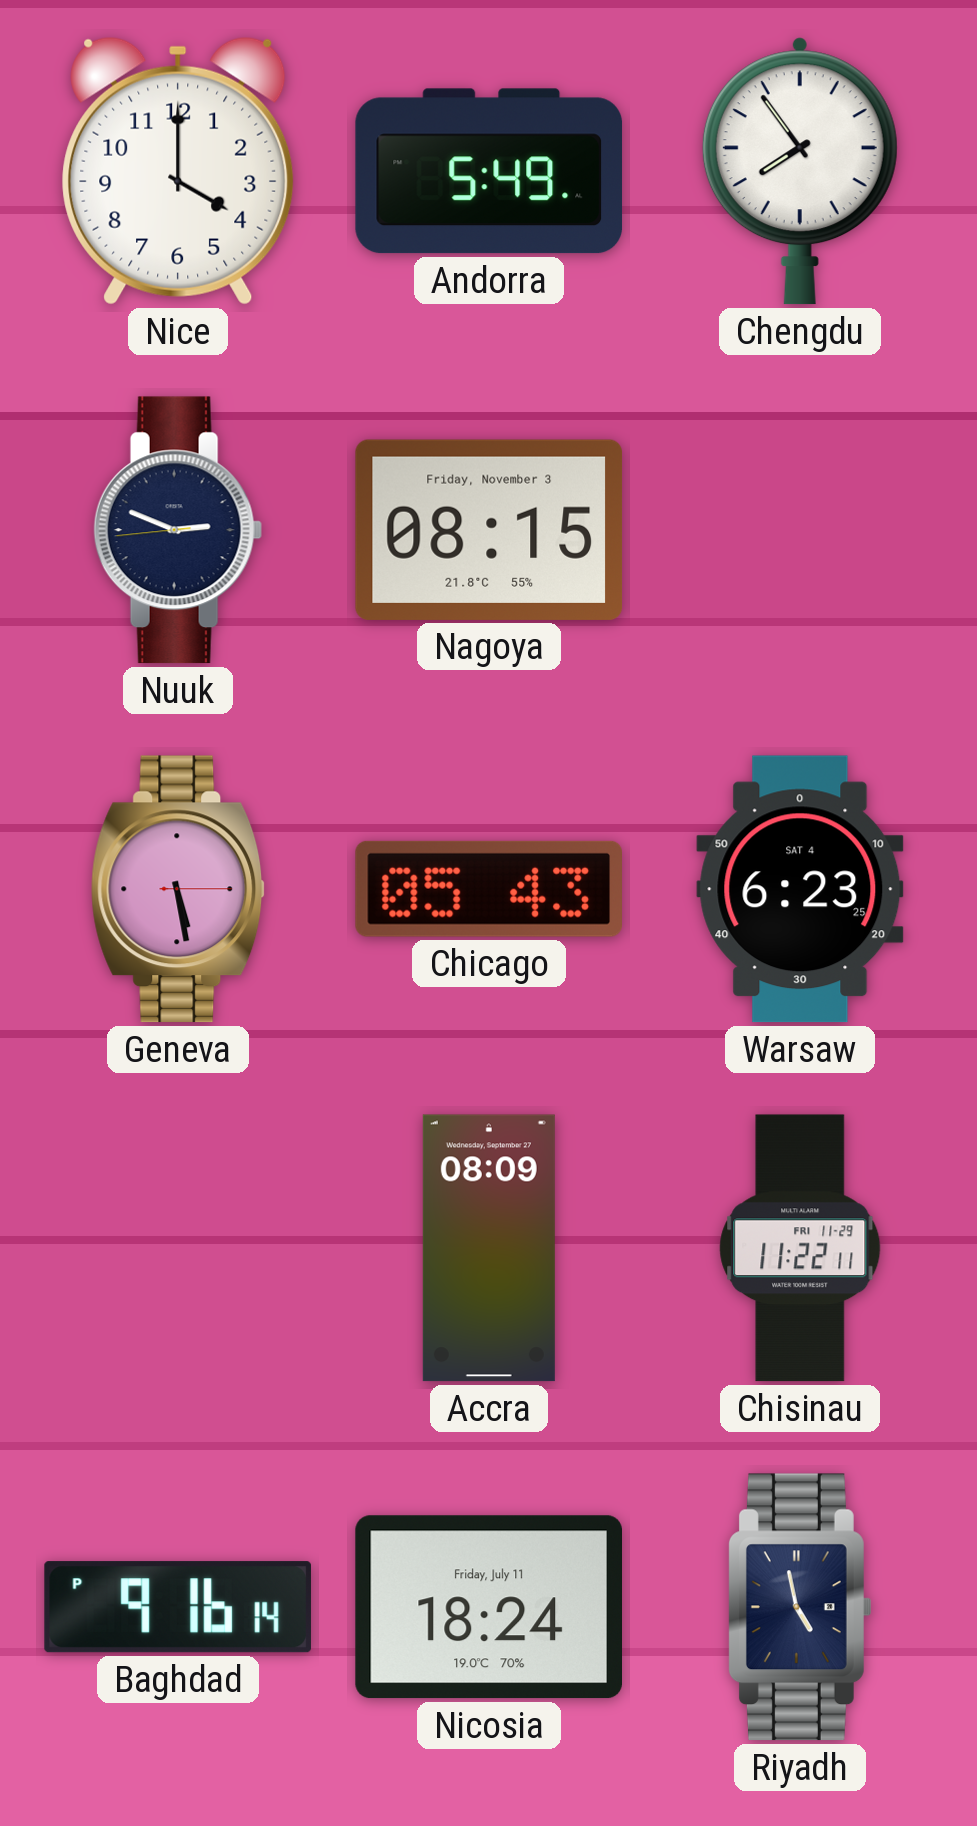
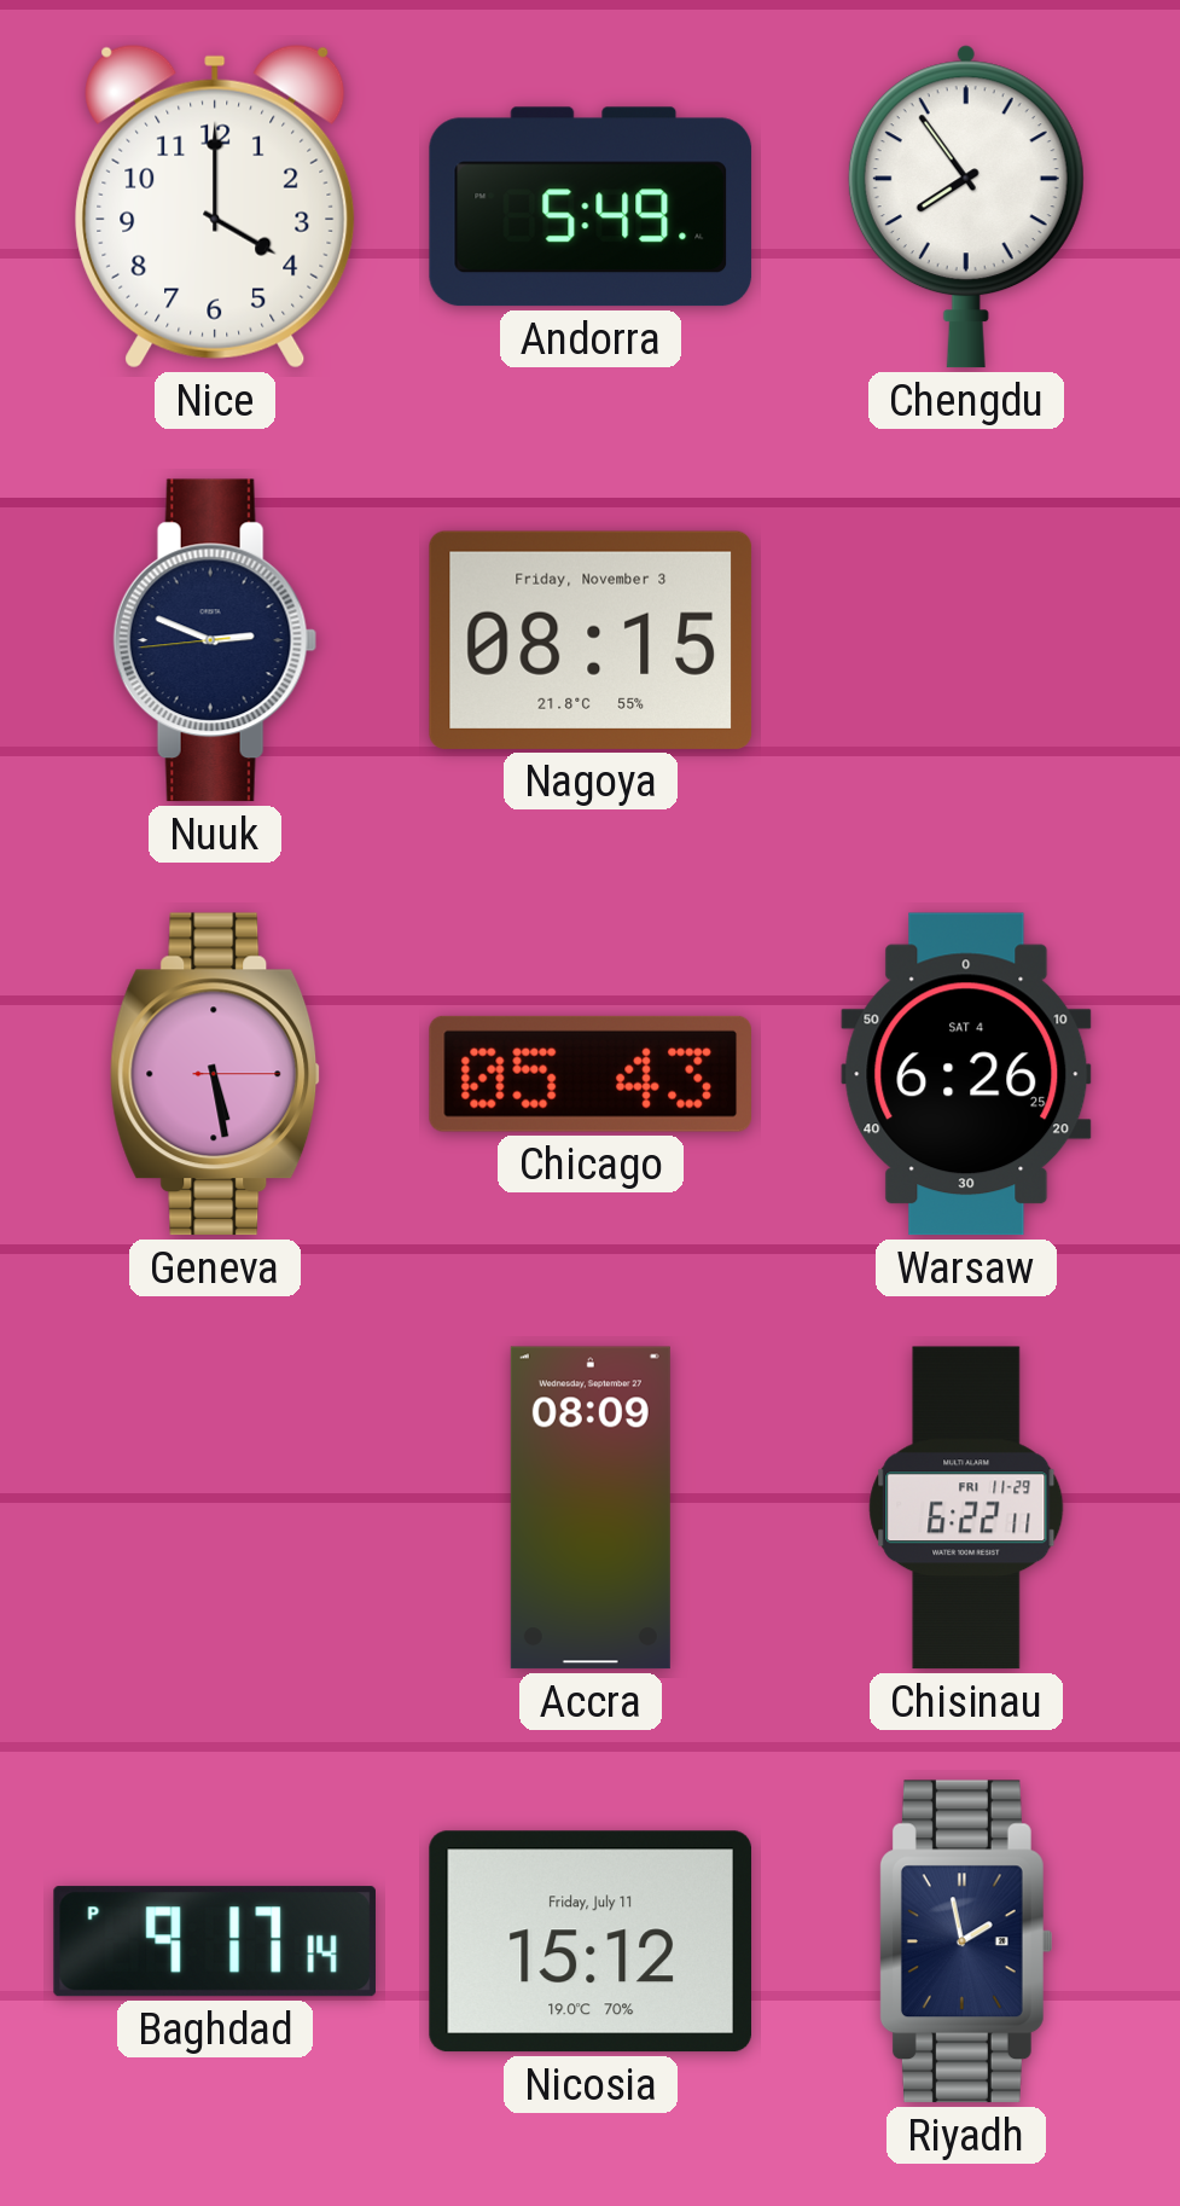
Warsaw: 6:23 -> 6:26 (966, 1074)
Chisinau: 11:22 -> 6:22 (966, 1508)
Baghdad: 9:16 -> 9:17 (215, 1941)
Nicosia: 18:24 -> 15:12 (591, 1941)
Riyadh: 4:58 -> 1:58 (966, 1941)
